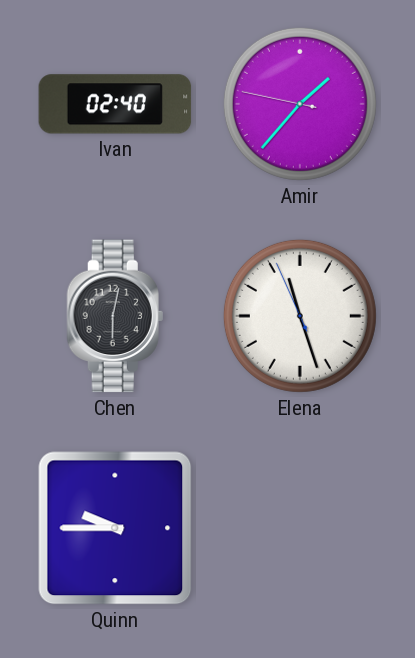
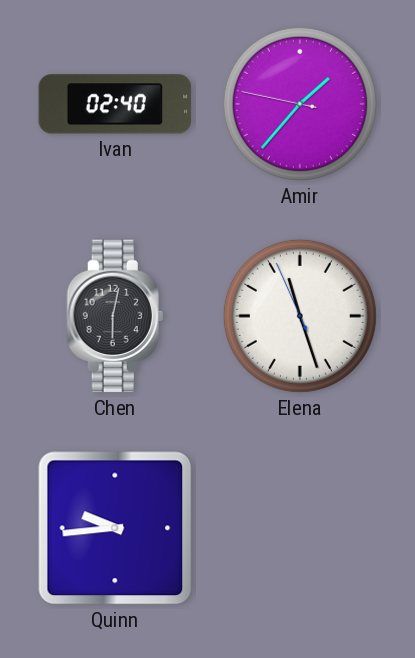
Quinn: 9:45 -> 9:44 (115, 528)
